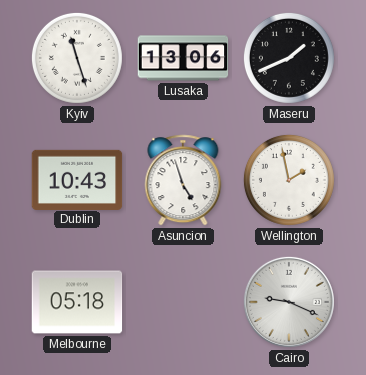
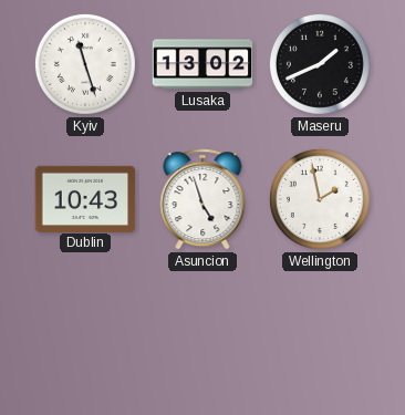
Lusaka: 13:06 -> 13:02 (202, 64)
Melbourne: 05:18 -> none (77, 302)
Cairo: 9:19 -> none (289, 302)
